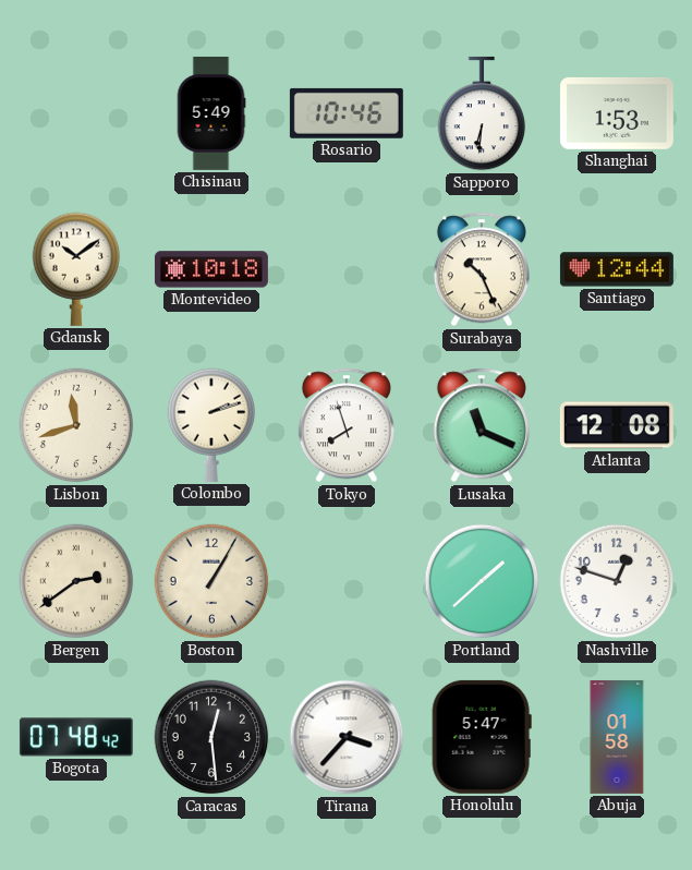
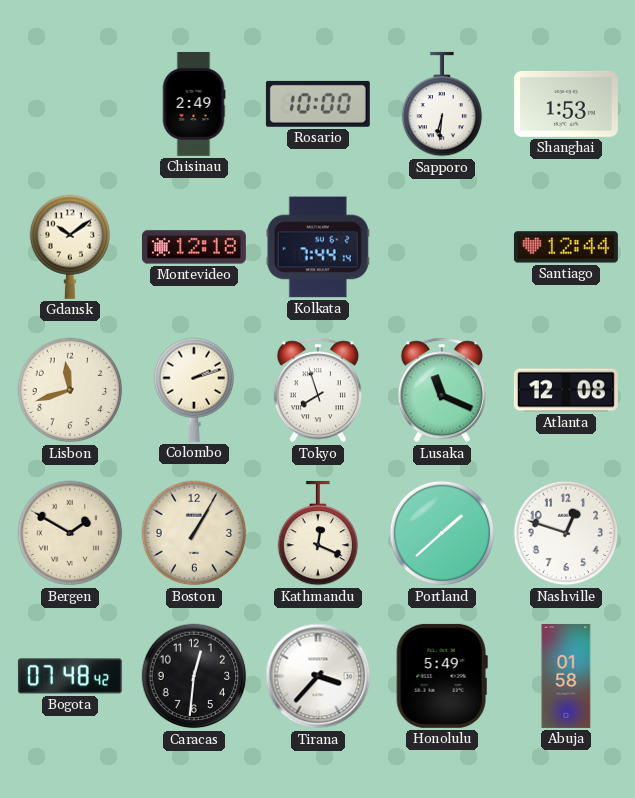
Chisinau: 5:49 -> 2:49 (194, 104)
Rosario: 10:46 -> 10:00 (318, 104)
Montevideo: 10:18 -> 12:18 (194, 247)
Kolkata: none -> 7:44 (318, 247)
Surabaya: 10:26 -> none (482, 269)
Bergen: 2:39 -> 1:50 (70, 533)
Kathmandu: none -> 12:19 (318, 533)
Caracas: 12:29 -> 12:31 (194, 676)
Honolulu: 5:47 -> 5:49 (442, 676)
